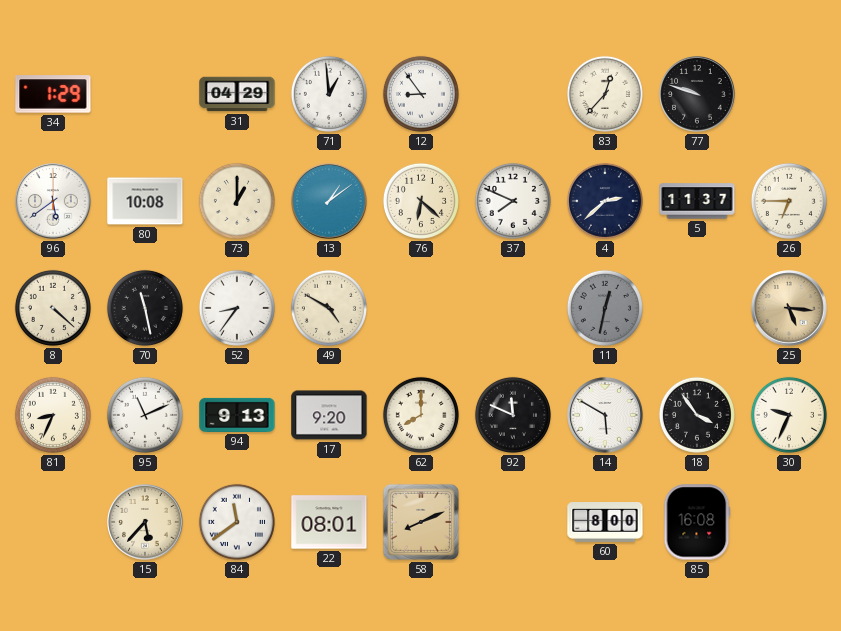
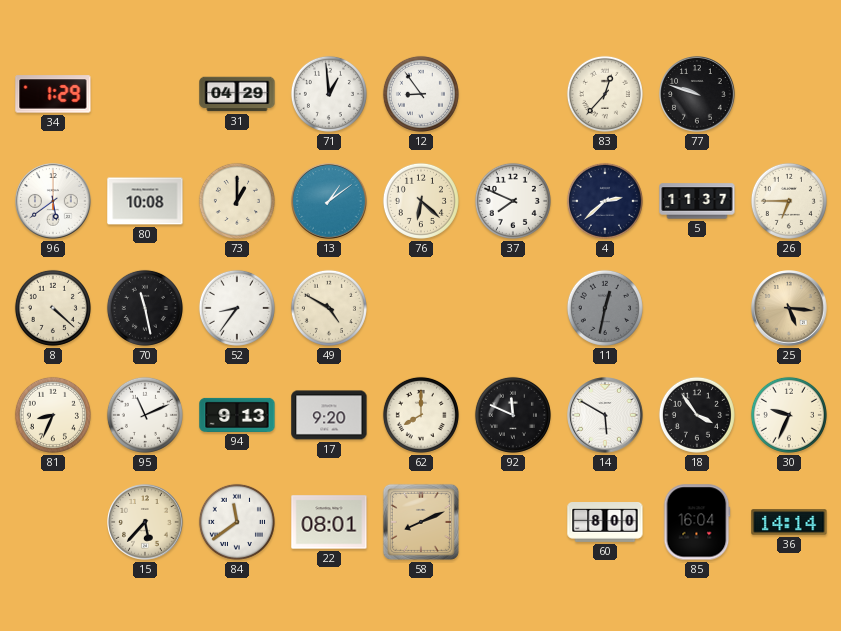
85: 16:08 -> 16:04 (697, 522)
36: none -> 14:14 (789, 522)
